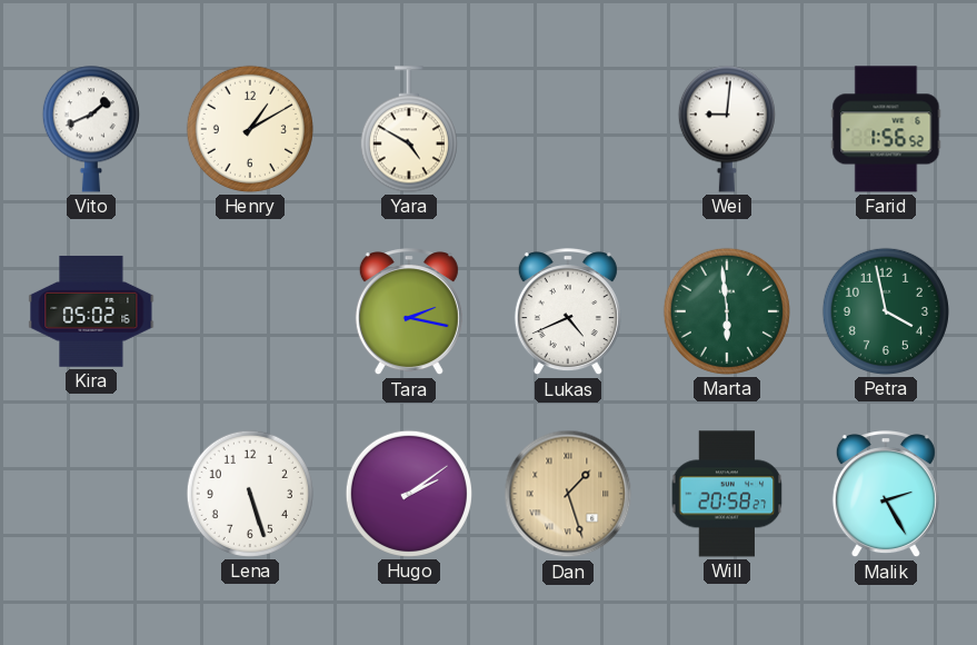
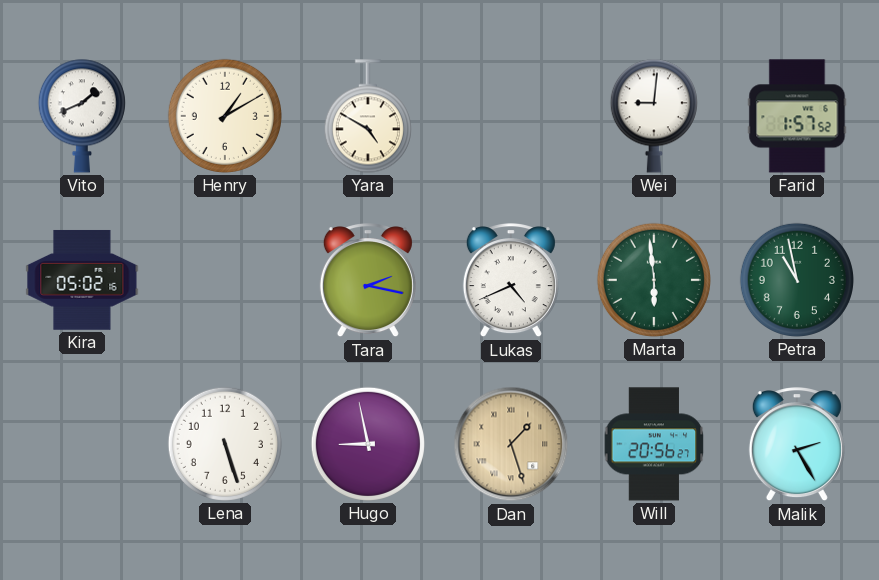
Farid: 1:56 -> 1:57 (797, 116)
Petra: 3:58 -> 10:58 (797, 280)
Hugo: 2:09 -> 8:58 (368, 444)
Will: 20:58 -> 20:56 (654, 444)
